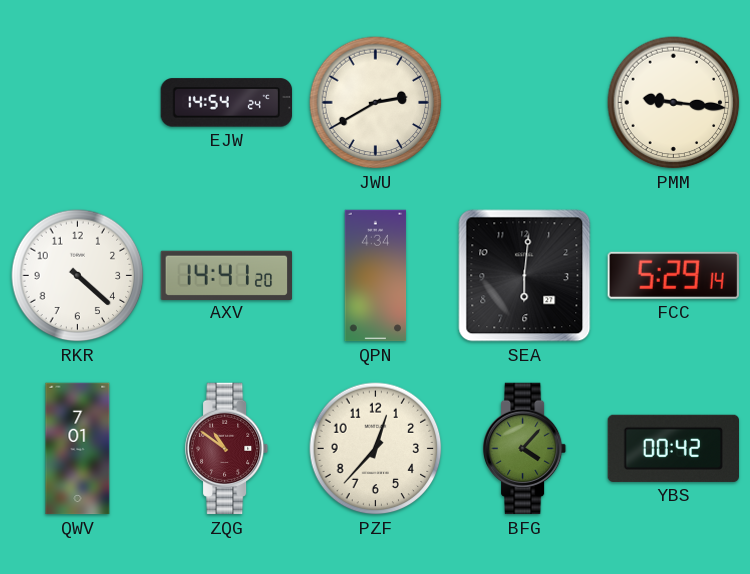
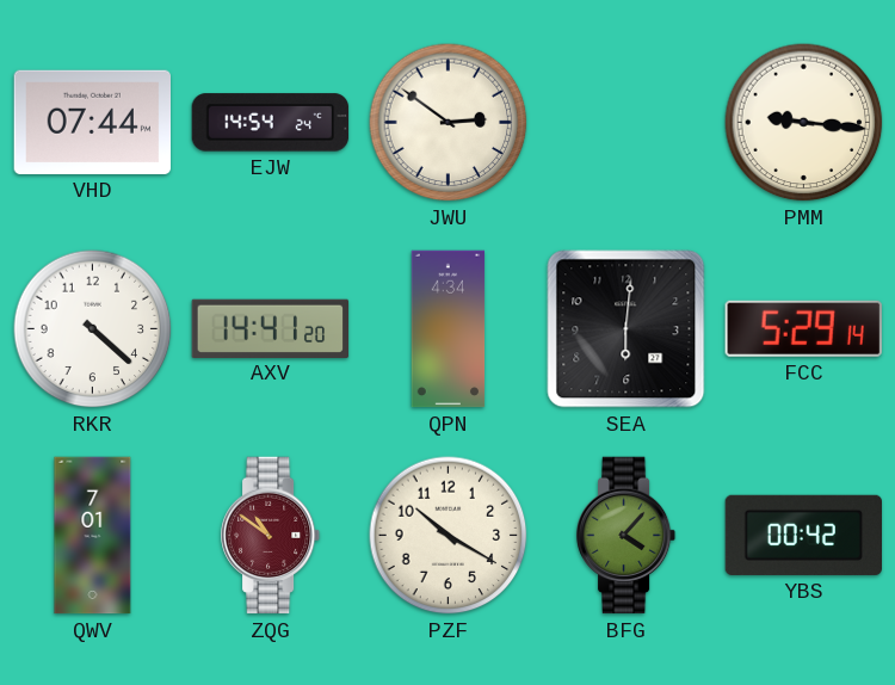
VHD: none -> 07:44 (92, 122)
JWU: 2:40 -> 2:51 (449, 123)
PZF: 12:37 -> 10:20 (449, 536)
